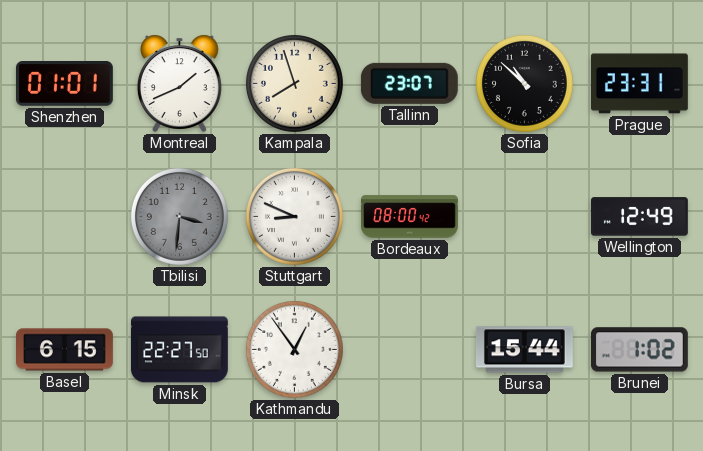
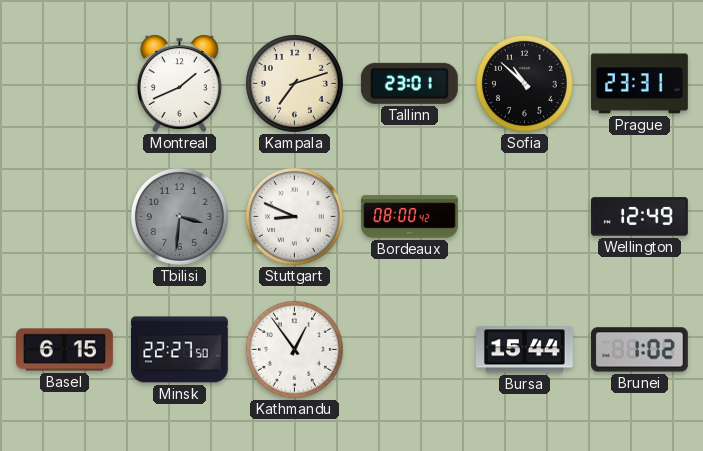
Shenzhen: 01:01 -> none (64, 84)
Kampala: 7:57 -> 7:12 (294, 83)
Tallinn: 23:07 -> 23:01 (409, 83)
